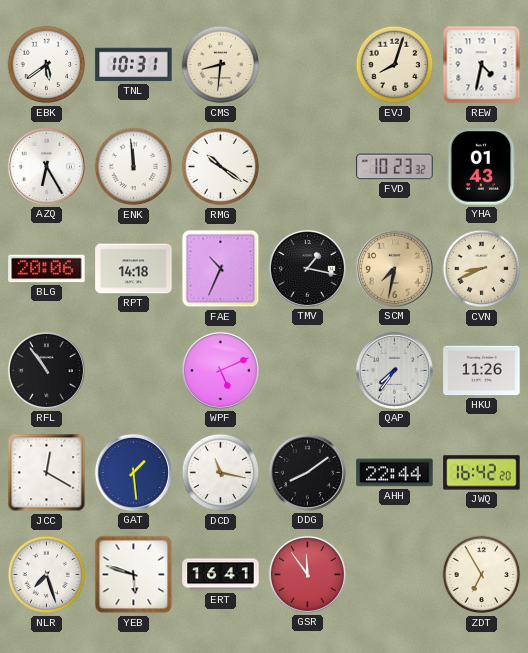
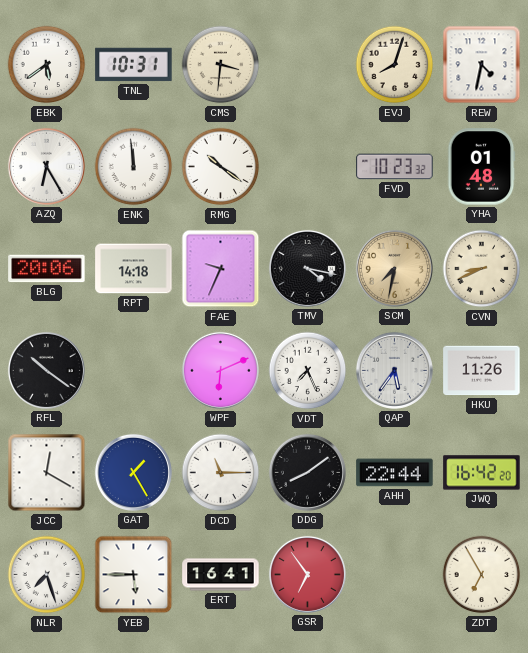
CMS: 8:31 -> 3:31 (221, 65)
YHA: 01:43 -> 01:48 (481, 167)
FAE: 10:34 -> 9:34 (221, 269)
TMV: 1:17 -> 4:17 (307, 268)
RFL: 10:54 -> 10:21 (46, 370)
WPF: 5:11 -> 6:11 (220, 370)
VDT: none -> 7:26 (308, 371)
QAP: 7:36 -> 5:36 (394, 370)
GAT: 1:29 -> 1:25 (133, 472)
DCD: 11:17 -> 11:15 (221, 473)
YEB: 5:48 -> 5:45 (134, 575)
GSR: 11:54 -> 6:54 (307, 574)
